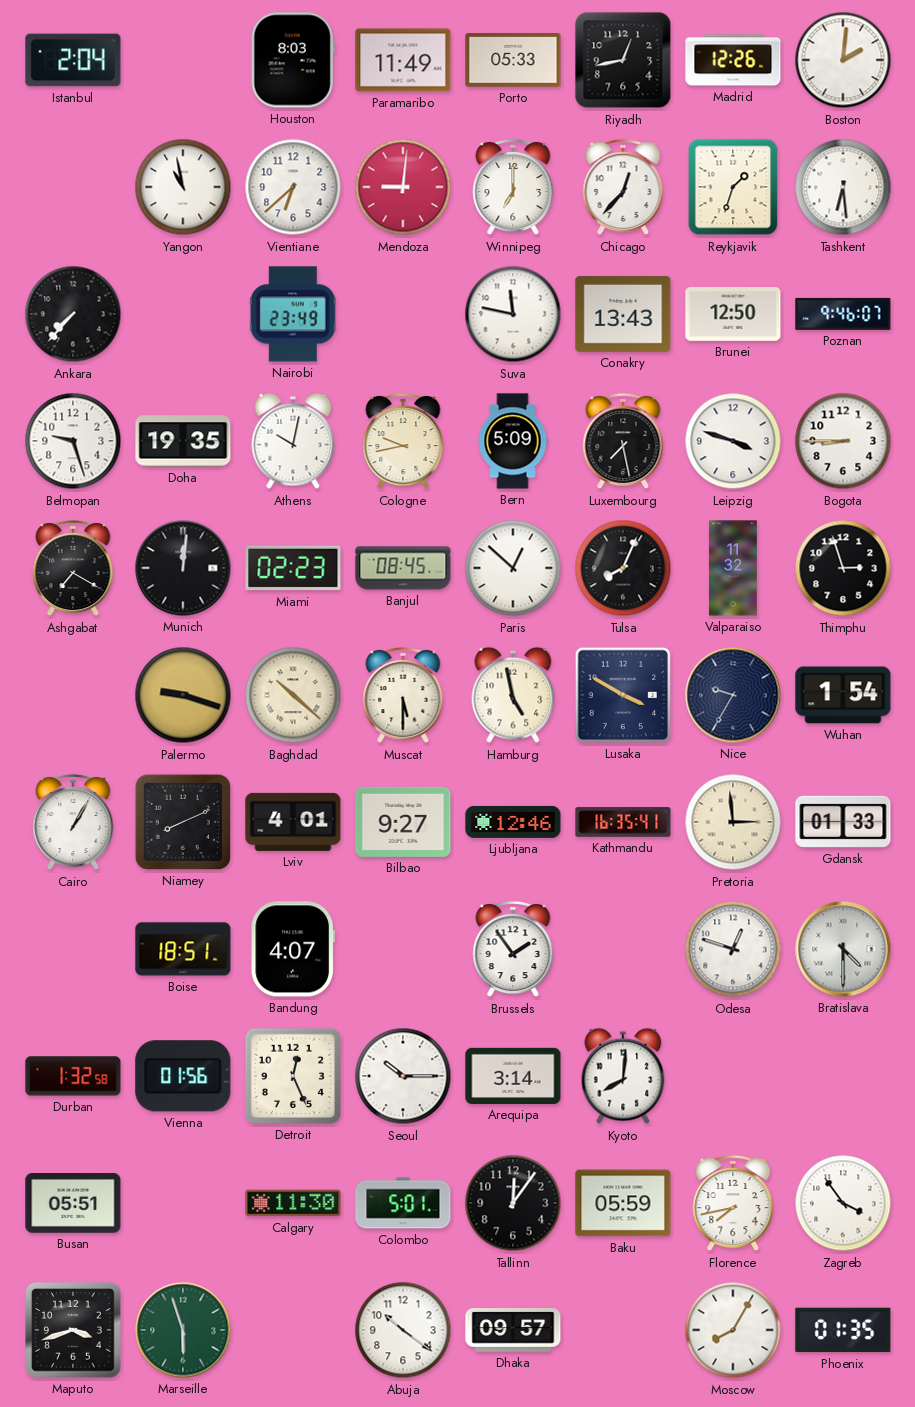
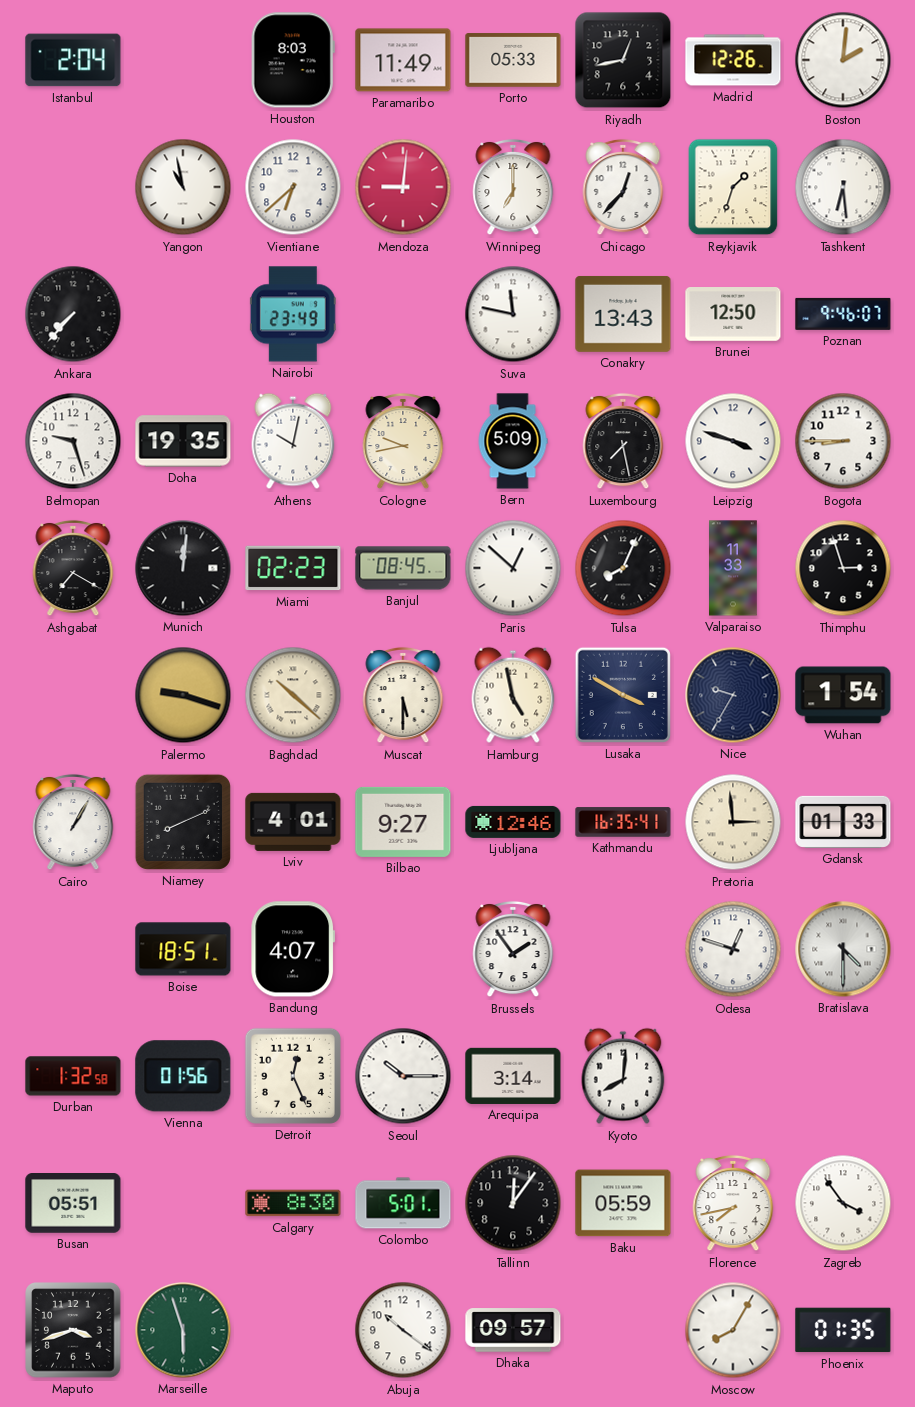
Valparaiso: 11:32 -> 11:33 (733, 568)
Calgary: 11:30 -> 8:30 (293, 1203)
